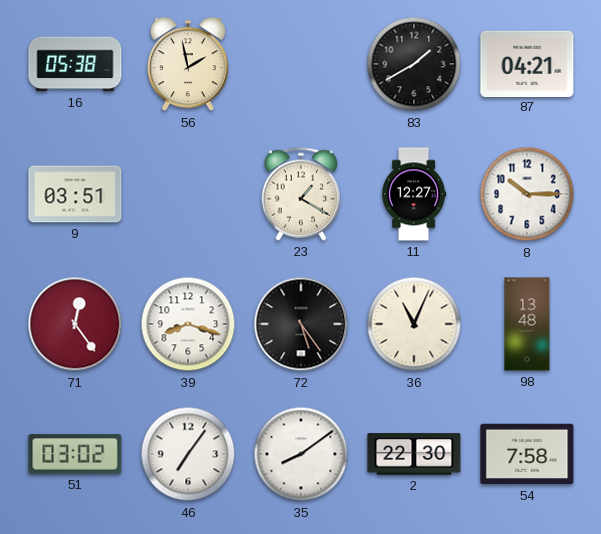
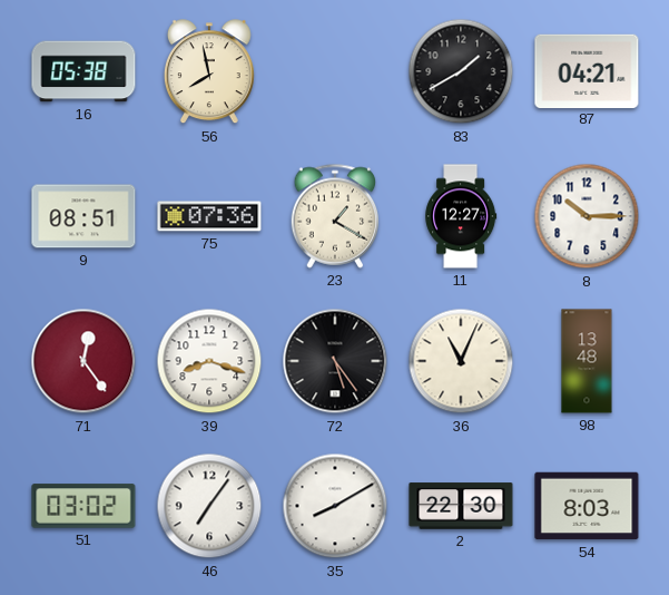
56: 1:58 -> 7:58 (209, 72)
9: 03:51 -> 08:51 (83, 216)
75: none -> 07:36 (209, 216)
35: 8:09 -> 8:10 (335, 506)
54: 7:58 -> 8:03 (587, 506)
